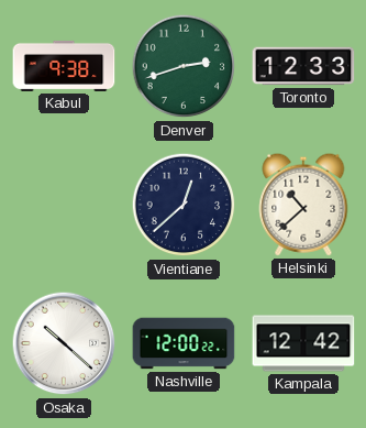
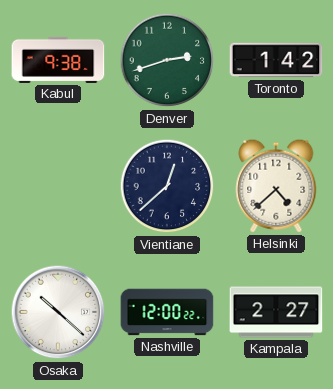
Toronto: 12:33 -> 1:42 (276, 60)
Helsinki: 10:38 -> 4:38 (276, 186)
Kampala: 12:42 -> 2:27 (276, 312)
